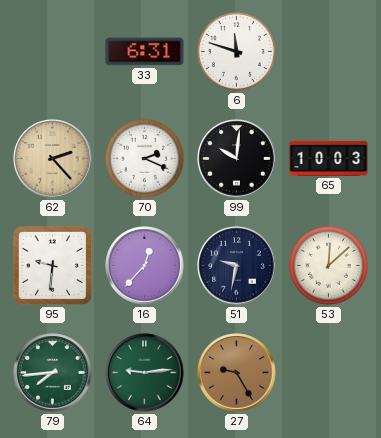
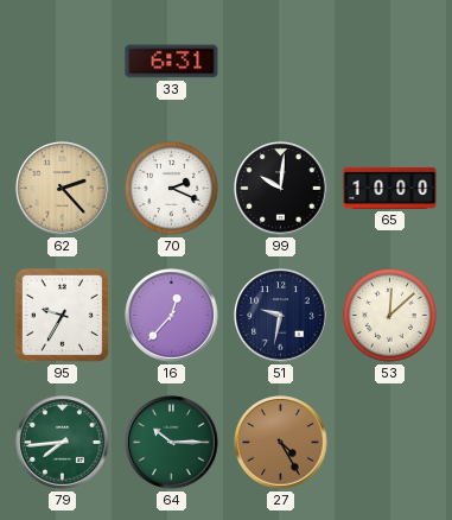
6: 11:48 -> none (236, 51)
65: 10:03 -> 10:00 (390, 188)
95: 9:31 -> 9:35 (62, 315)
64: 9:14 -> 10:15 (172, 443)
27: 9:25 -> 4:25 (281, 443)
